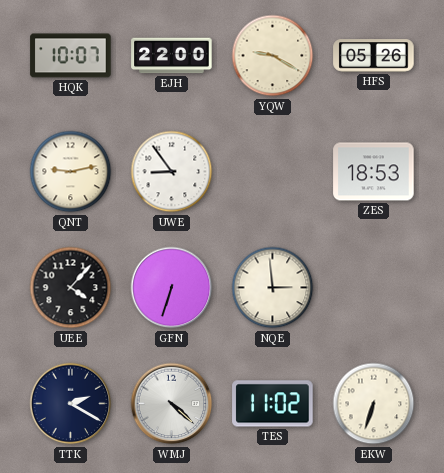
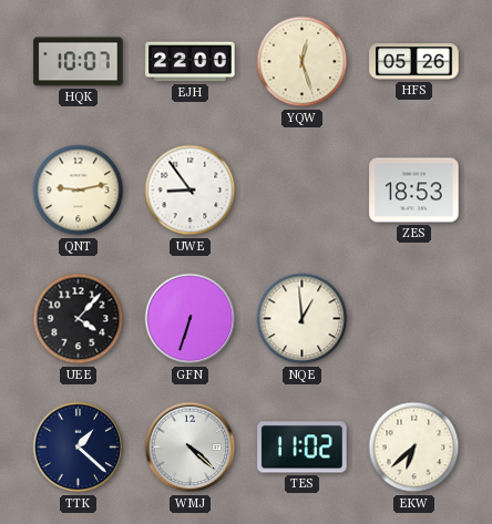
YQW: 9:20 -> 12:27 (303, 62)
NQE: 2:59 -> 12:59 (303, 319)
TTK: 2:20 -> 1:22 (79, 448)
EKW: 6:33 -> 6:38 (414, 448)
